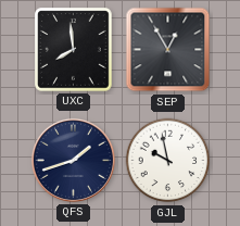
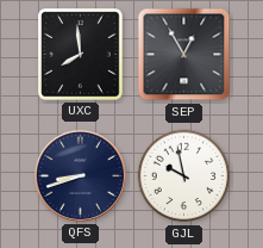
QFS: 1:42 -> 8:42 (80, 175)
